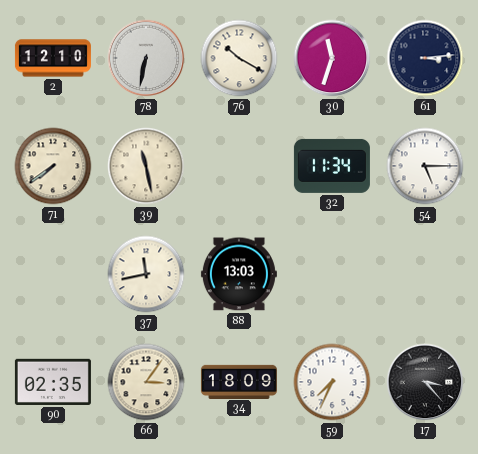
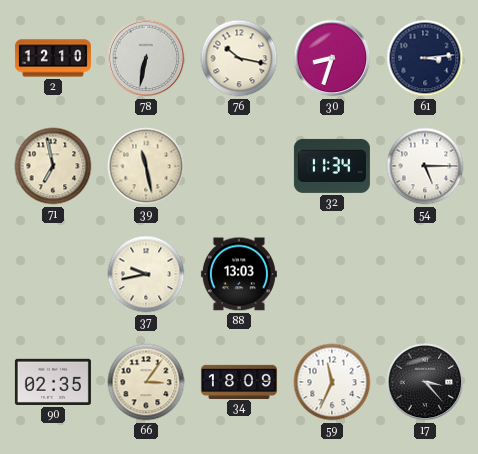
76: 10:20 -> 10:17 (239, 58)
30: 11:33 -> 8:33 (332, 58)
71: 7:39 -> 6:58 (53, 166)
37: 11:43 -> 9:43 (146, 274)
59: 7:34 -> 11:34 (332, 382)
